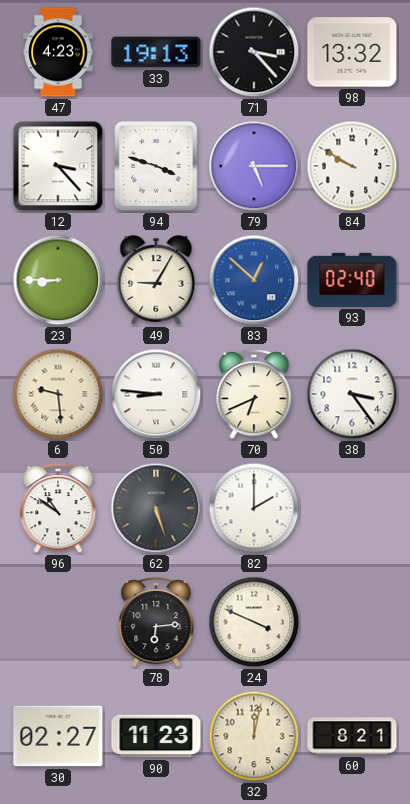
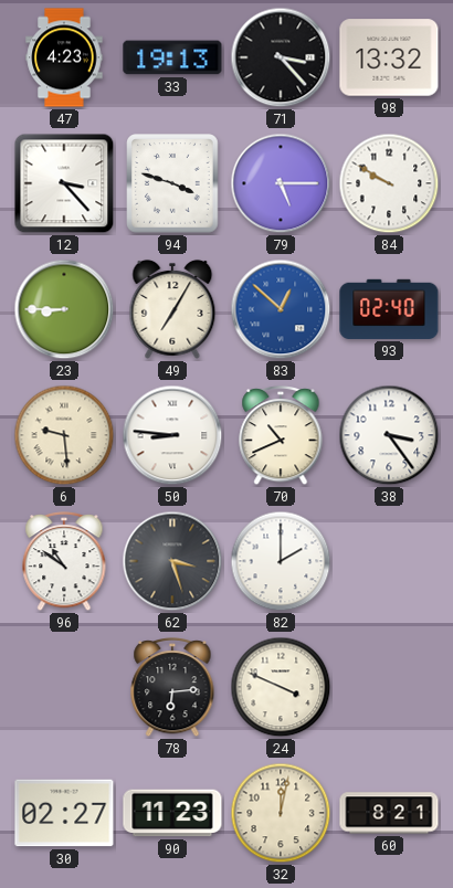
49: 9:05 -> 7:05 (172, 309)
70: 6:41 -> 10:41 (281, 435)
62: 5:27 -> 3:27 (172, 561)
